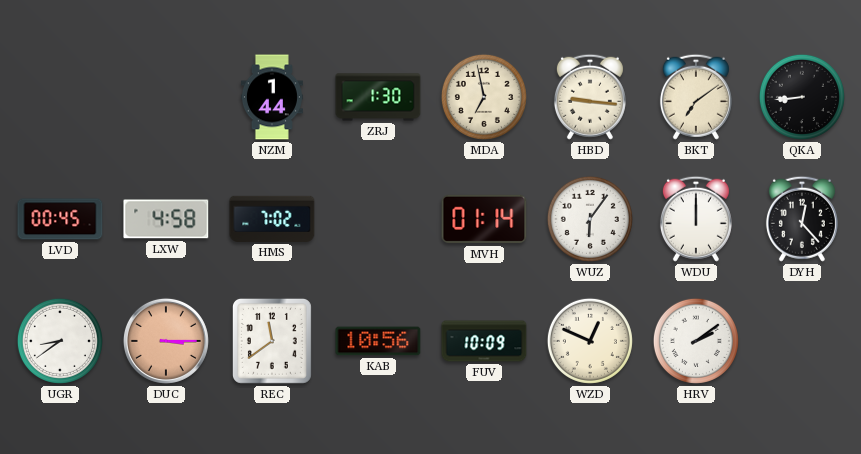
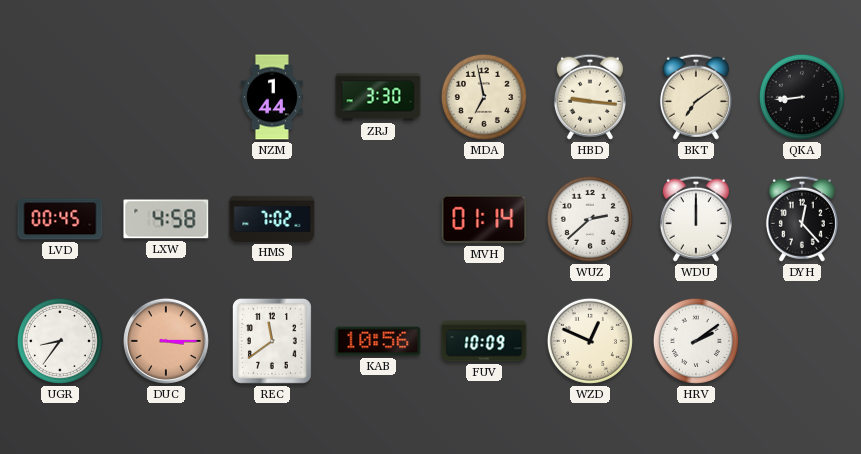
ZRJ: 1:30 -> 3:30 (378, 97)
WUZ: 6:06 -> 2:38 (590, 219)
UGR: 8:39 -> 8:36 (60, 341)
